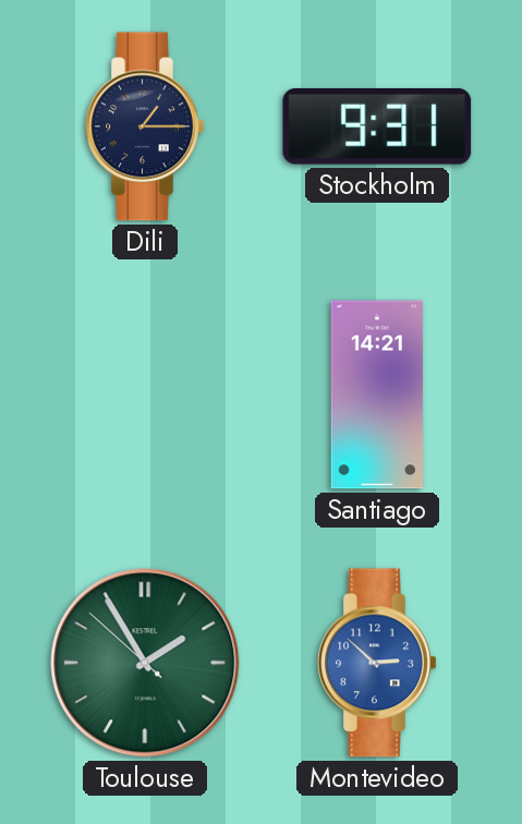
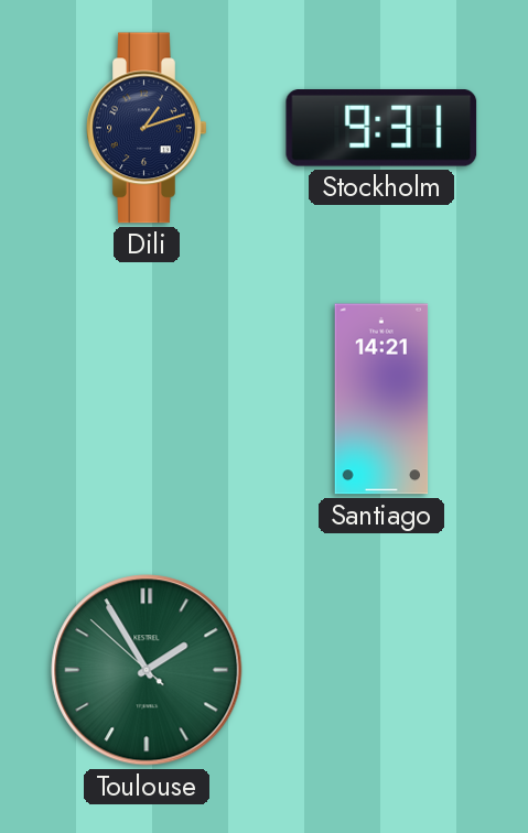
Dili: 1:15 -> 1:12 (147, 128)
Montevideo: 2:52 -> none (377, 663)
